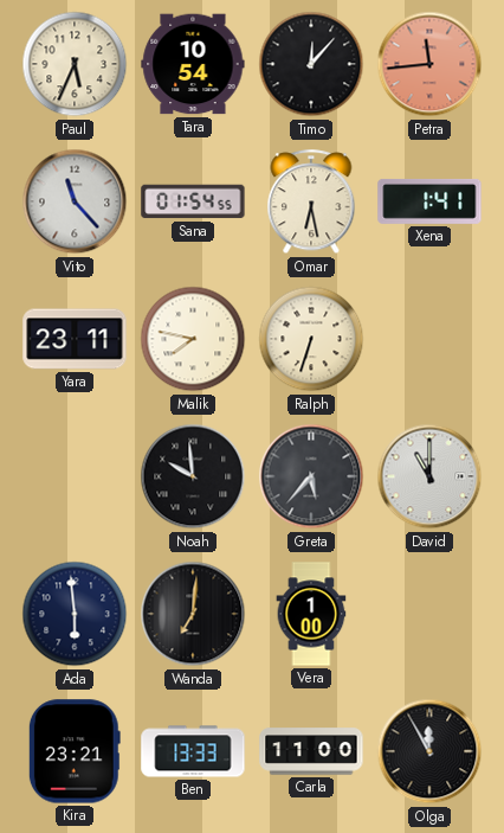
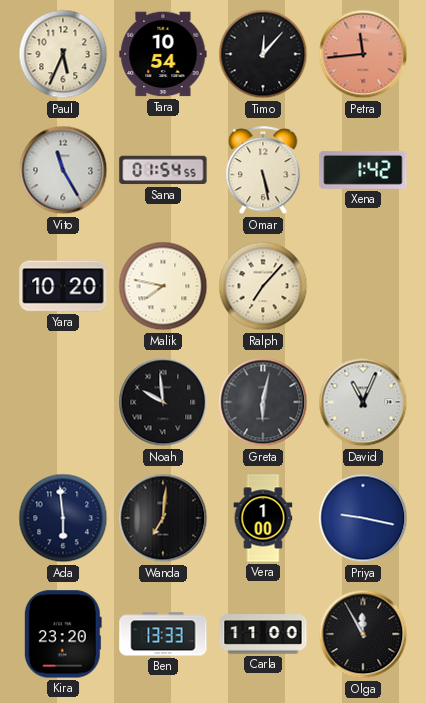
Vito: 11:23 -> 11:25 (63, 170)
Omar: 6:28 -> 5:28 (263, 171)
Xena: 1:41 -> 1:42 (363, 170)
Yara: 23:11 -> 10:20 (63, 286)
Ralph: 6:33 -> 7:07 (263, 286)
Greta: 5:37 -> 6:02 (263, 402)
David: 11:00 -> 11:04 (363, 402)
Priya: none -> 9:17 (363, 518)
Kira: 23:21 -> 23:20 (63, 634)
